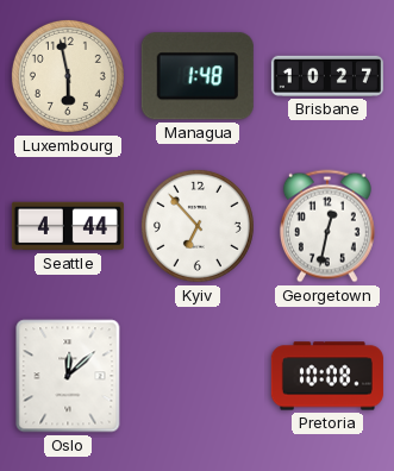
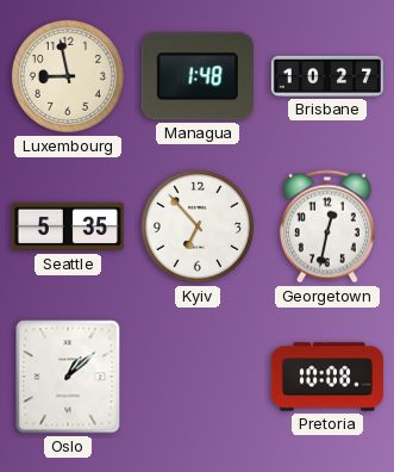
Luxembourg: 5:58 -> 8:58 (68, 76)
Seattle: 4:44 -> 5:35 (68, 226)
Oslo: 12:08 -> 1:08 (68, 377)
